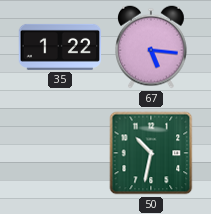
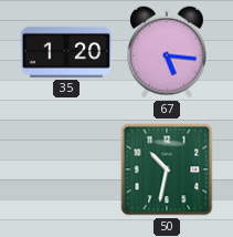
35: 1:22 -> 1:20 (66, 52)
